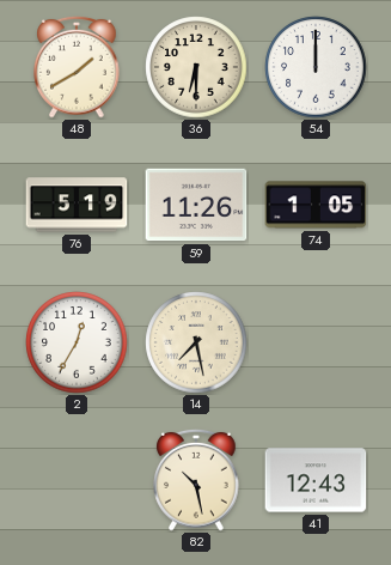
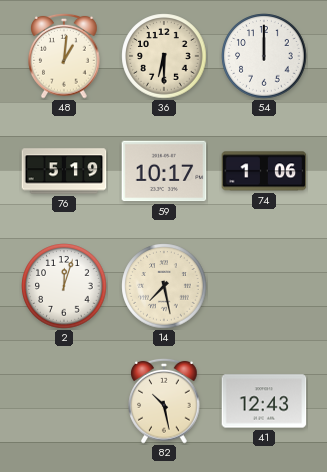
48: 1:40 -> 1:01 (64, 56)
59: 11:26 -> 10:17 (164, 171)
74: 1:05 -> 1:06 (264, 171)
2: 12:35 -> 12:03 (64, 286)
